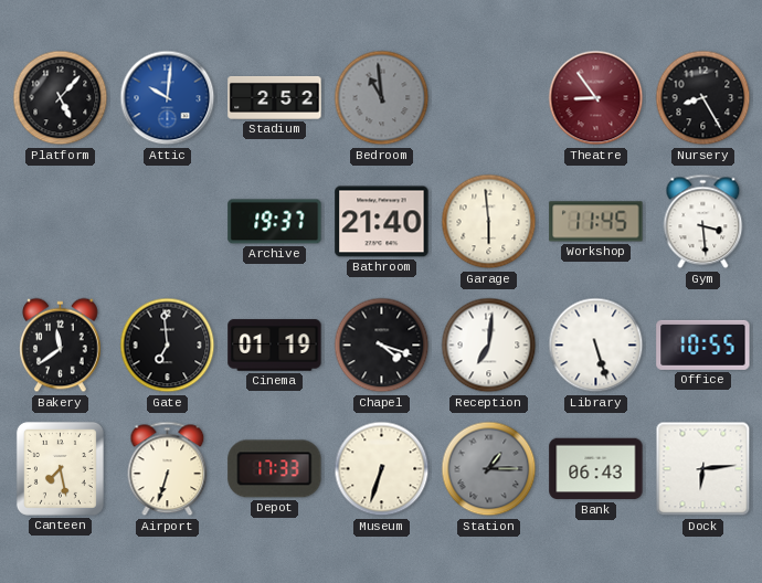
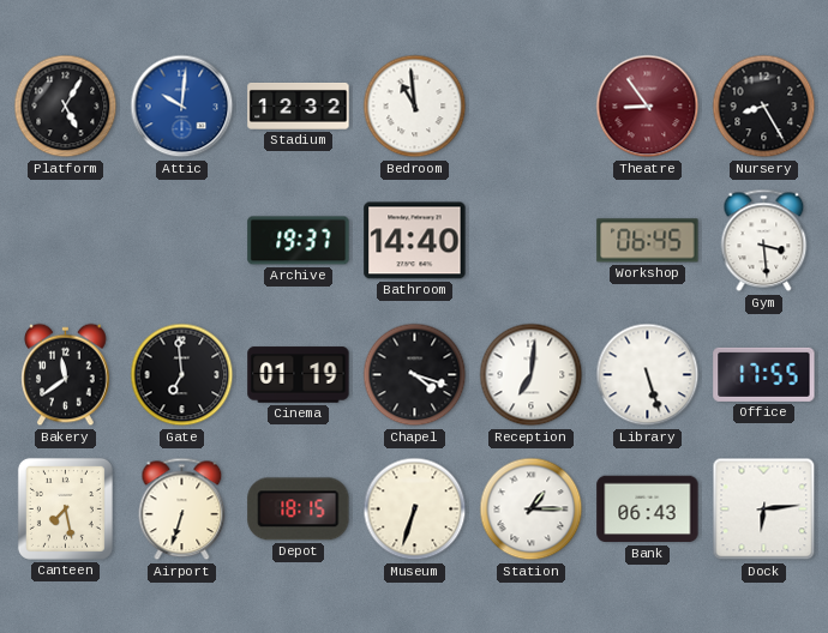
Platform: 5:07 -> 5:05 (66, 107)
Stadium: 2:52 -> 12:32 (299, 106)
Bedroom dial: grey -> white (415, 107)
Bathroom: 21:40 -> 14:40 (415, 241)
Garage: 5:59 -> none (489, 222)
Workshop: 11:45 -> 06:45 (648, 241)
Office: 10:55 -> 17:55 (764, 374)
Depot: 17:33 -> 18:15 (299, 510)
Station dial: grey -> white (532, 510)
